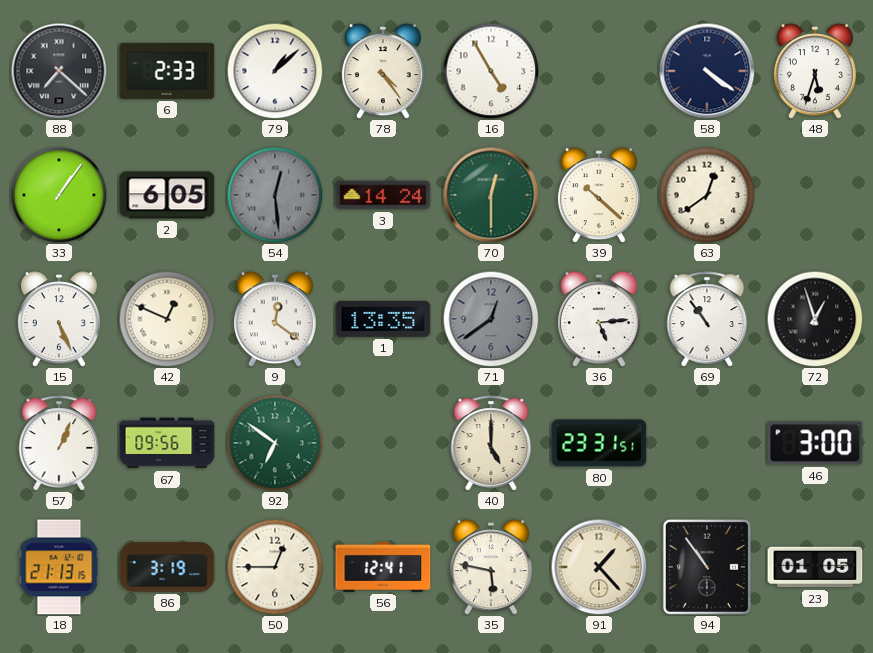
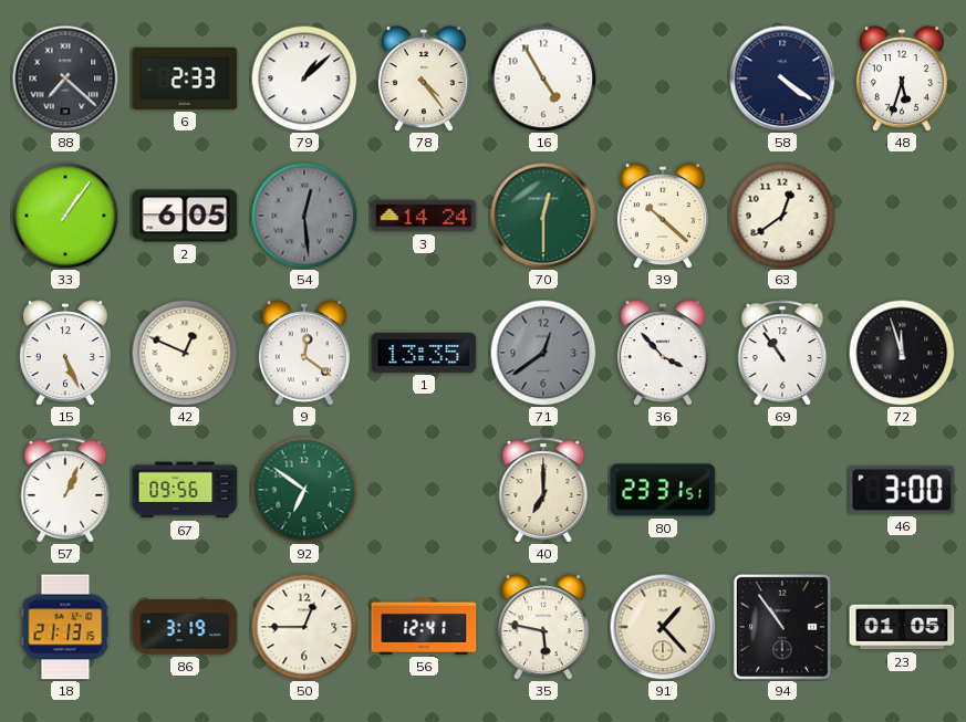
36: 5:14 -> 3:53 (663, 353)
72: 12:57 -> 11:57 (902, 353)
40: 5:00 -> 7:00 (543, 490)
